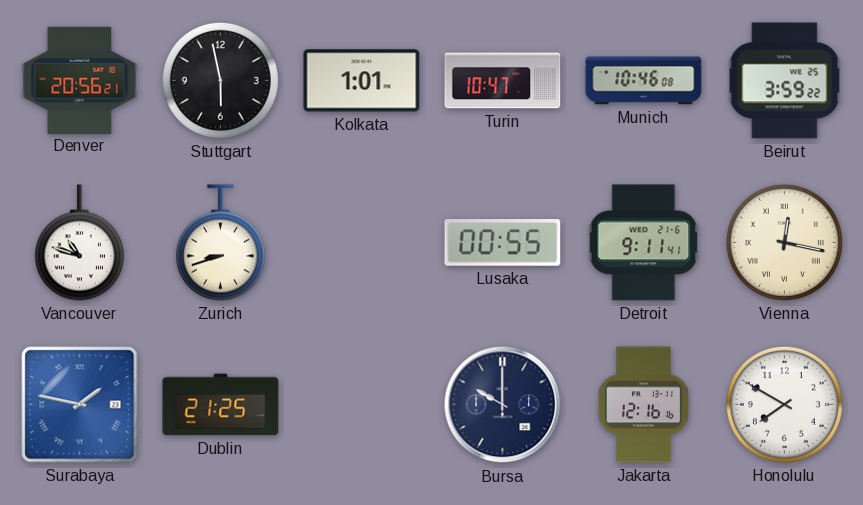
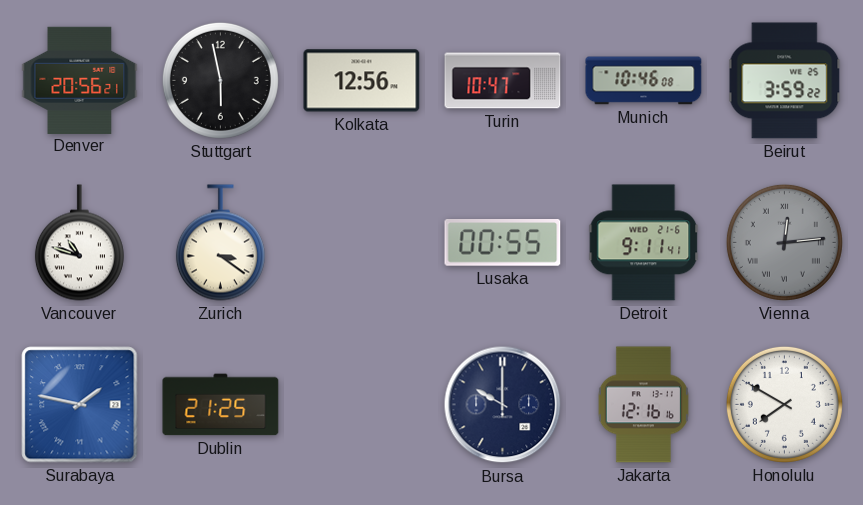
Kolkata: 1:01 -> 12:56 (362, 81)
Zurich: 8:42 -> 3:21 (220, 243)
Vienna: 12:17 -> 12:14 (784, 242)
Vienna dial: cream -> grey (784, 242)
